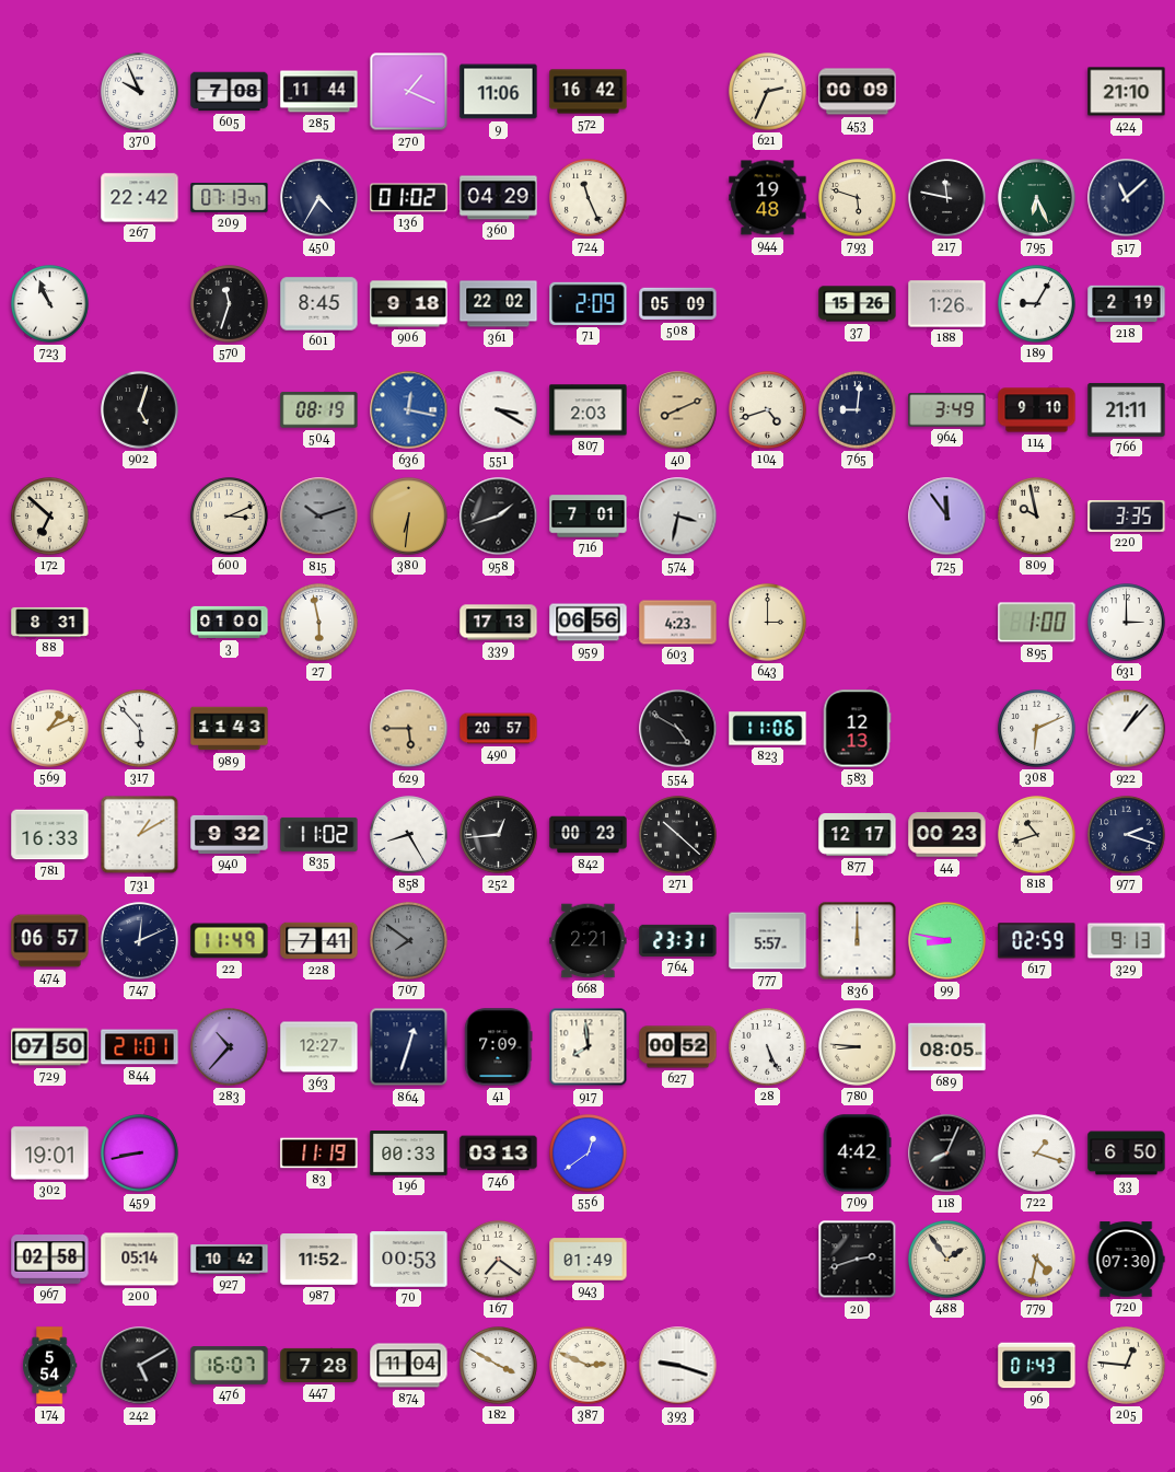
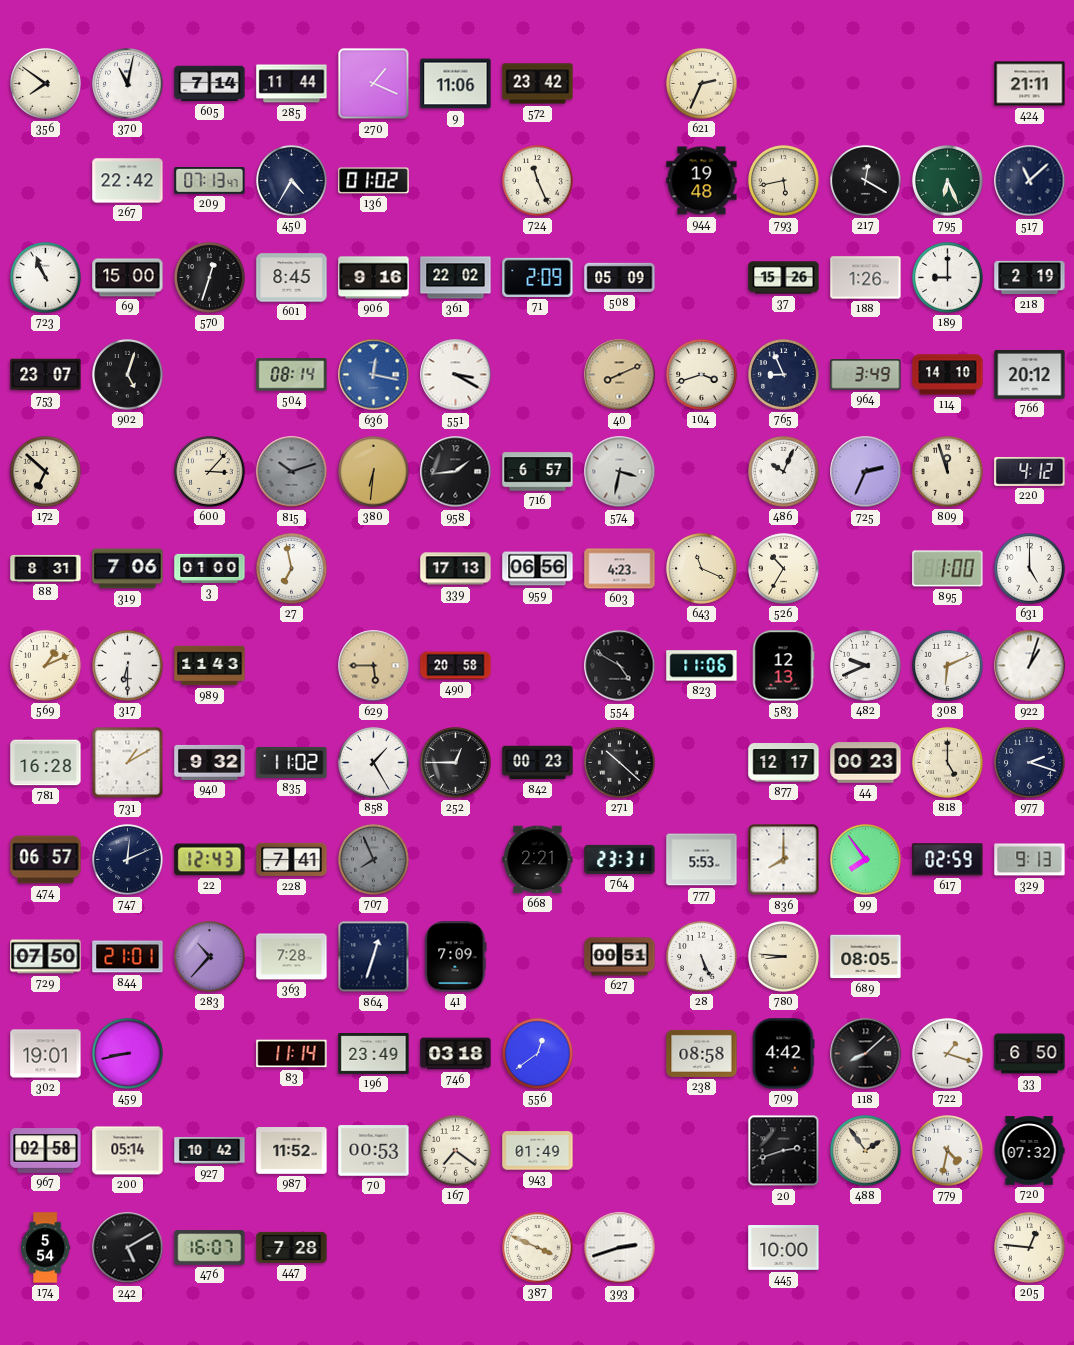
356: none -> 7:51 (46, 84)
370: 9:56 -> 11:02 (128, 84)
605: 7:08 -> 7:14 (210, 84)
572: 16:42 -> 23:42 (538, 84)
453: 00:09 -> none (858, 92)
424: 21:10 -> 21:11 (1030, 84)
360: 04:29 -> none (499, 198)
793: 5:48 -> 5:43 (784, 181)
217: 11:47 -> 12:20 (866, 181)
69: none -> 15:00 (128, 278)
570: 11:33 -> 12:33 (210, 278)
906: 9:18 -> 9:16 (374, 278)
189: 9:05 -> 9:00 (948, 278)
753: none -> 23:07 (46, 375)
504: 08:19 -> 08:14 (292, 375)
807: 2:03 -> none (589, 410)
104: 4:42 -> 3:42 (702, 375)
765: 9:01 -> 8:56 (784, 375)
114: 9:10 -> 14:10 (948, 375)
766: 21:11 -> 20:12 (1030, 374)
600: 3:11 -> 3:07 (210, 472)
958: 1:42 -> 1:44 (456, 472)
716: 7:01 -> 6:57 (538, 472)
486: none -> 10:04 (784, 472)
725: 11:54 -> 2:34 (866, 472)
809: 9:58 -> 11:57 (948, 472)
220: 3:35 -> 4:12 (1030, 472)
319: none -> 7:06 (128, 569)
27: 5:58 -> 6:58 (292, 569)
643: 3:00 -> 11:19 (702, 569)
526: none -> 10:35 (784, 569)
631: 3:00 -> 5:00 (1030, 569)
317: 5:53 -> 6:30 (128, 666)
490: 20:57 -> 20:58 (456, 666)
482: none -> 9:41 (866, 666)
922: 1:07 -> 1:03 (1030, 666)
781: 16:33 -> 16:28 (46, 763)
858: 8:25 -> 1:25 (374, 763)
252: 12:44 -> 12:45 (456, 763)
818: 10:42 -> 5:00 (948, 763)
22: 11:49 -> 12:43 (210, 860)
707: 7:51 -> 7:56 (374, 860)
777: 5:57 -> 5:53 (702, 860)
836: 12:00 -> 8:00 (784, 860)
99: 8:47 -> 7:54 (866, 860)
363: 12:27 -> 7:28 (292, 957)
917: 7:59 -> none (589, 1047)
627: 00:52 -> 00:51 (620, 957)
83: 11:19 -> 11:14 (292, 1054)
196: 00:33 -> 23:49 (374, 1054)
746: 03:13 -> 03:18 (456, 1054)
238: none -> 08:58 (702, 1053)
118: 8:04 -> 8:08 (866, 1054)
720: 07:30 -> 07:32 (1029, 1151)
874: 11:04 -> none (409, 1366)
182: 3:50 -> none (499, 1366)
387: 2:49 -> 3:49 (538, 1248)
393: 9:18 -> 2:42 (620, 1248)
445: none -> 10:00 (784, 1248)
96: 01:43 -> none (1037, 1366)
